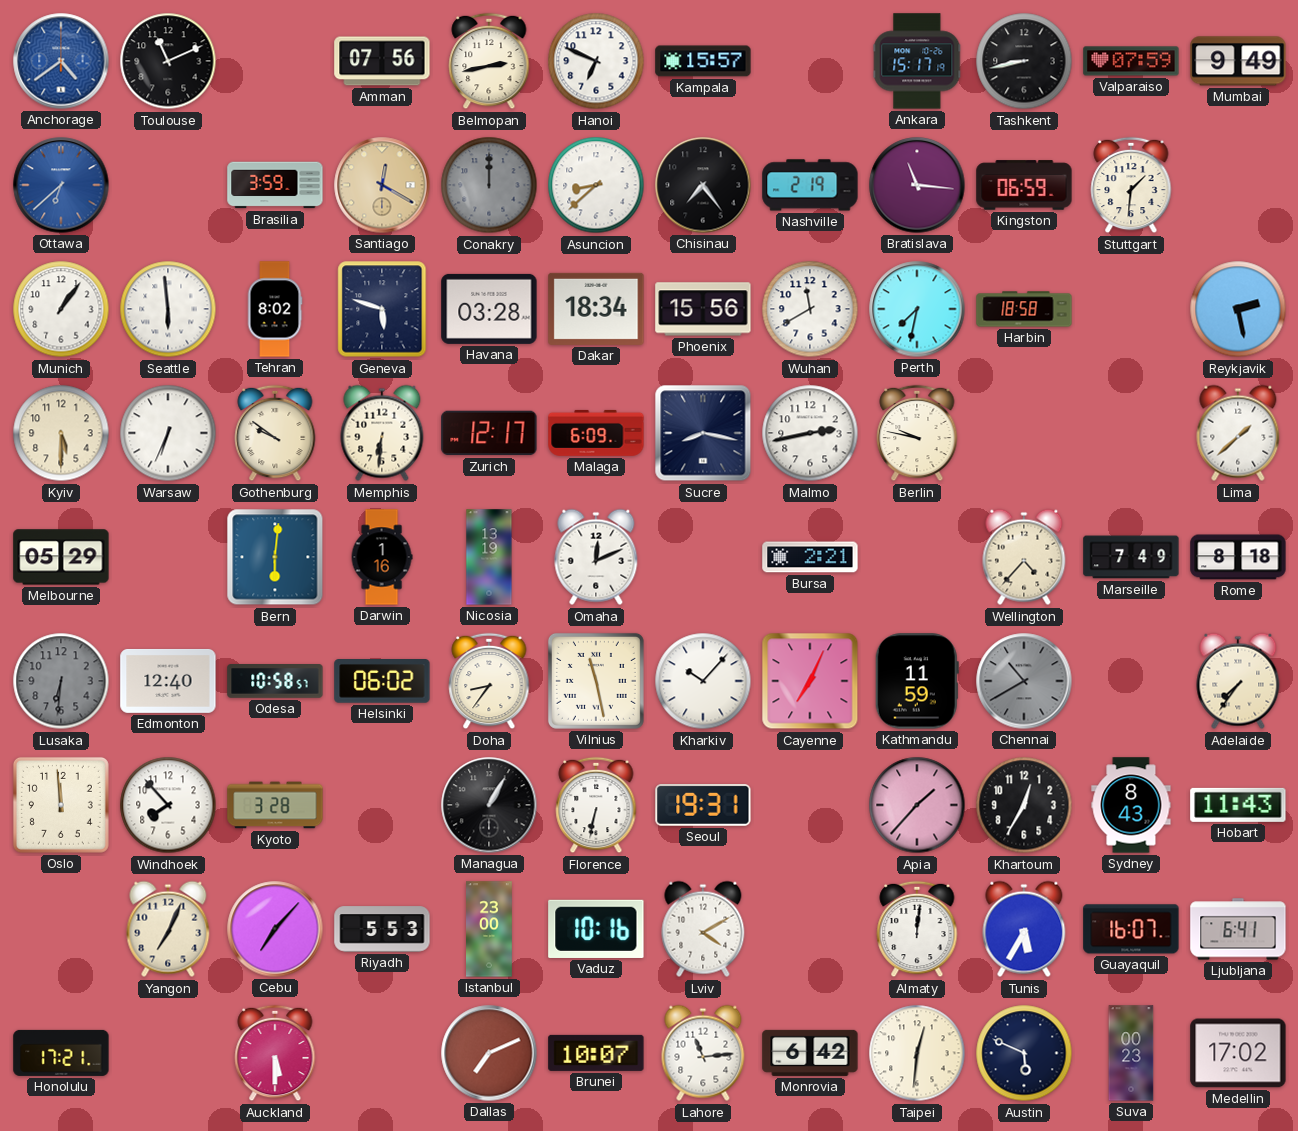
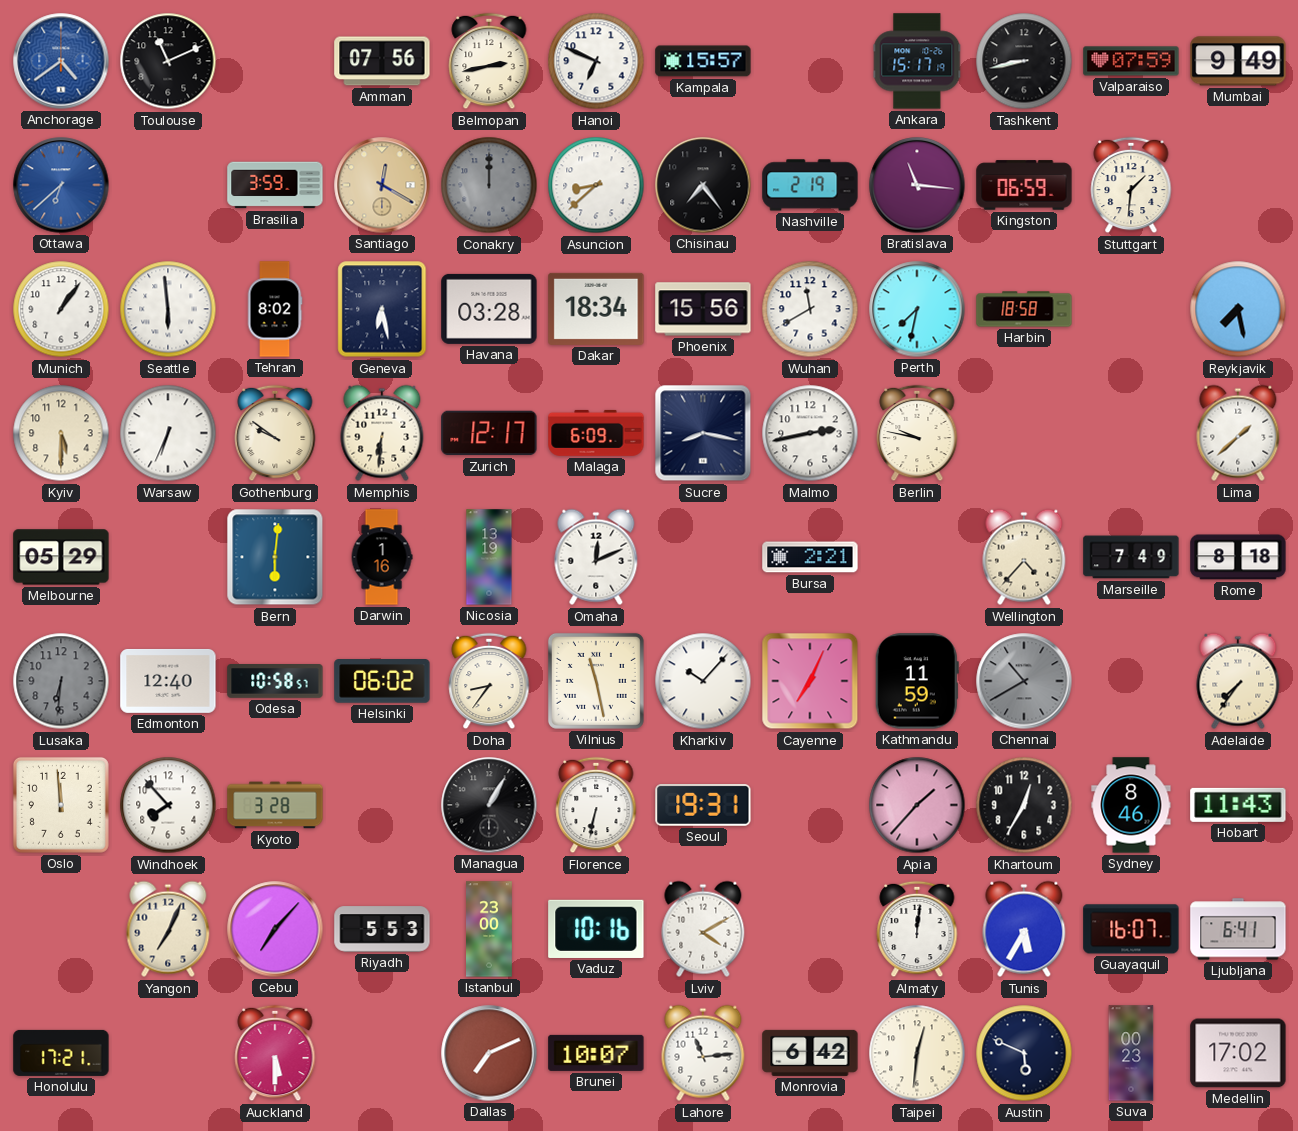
Geneva: 5:48 -> 6:28 (382, 309)
Reykjavik: 2:28 -> 7:28 (1238, 309)
Sydney: 8:43 -> 8:46 (1131, 805)
